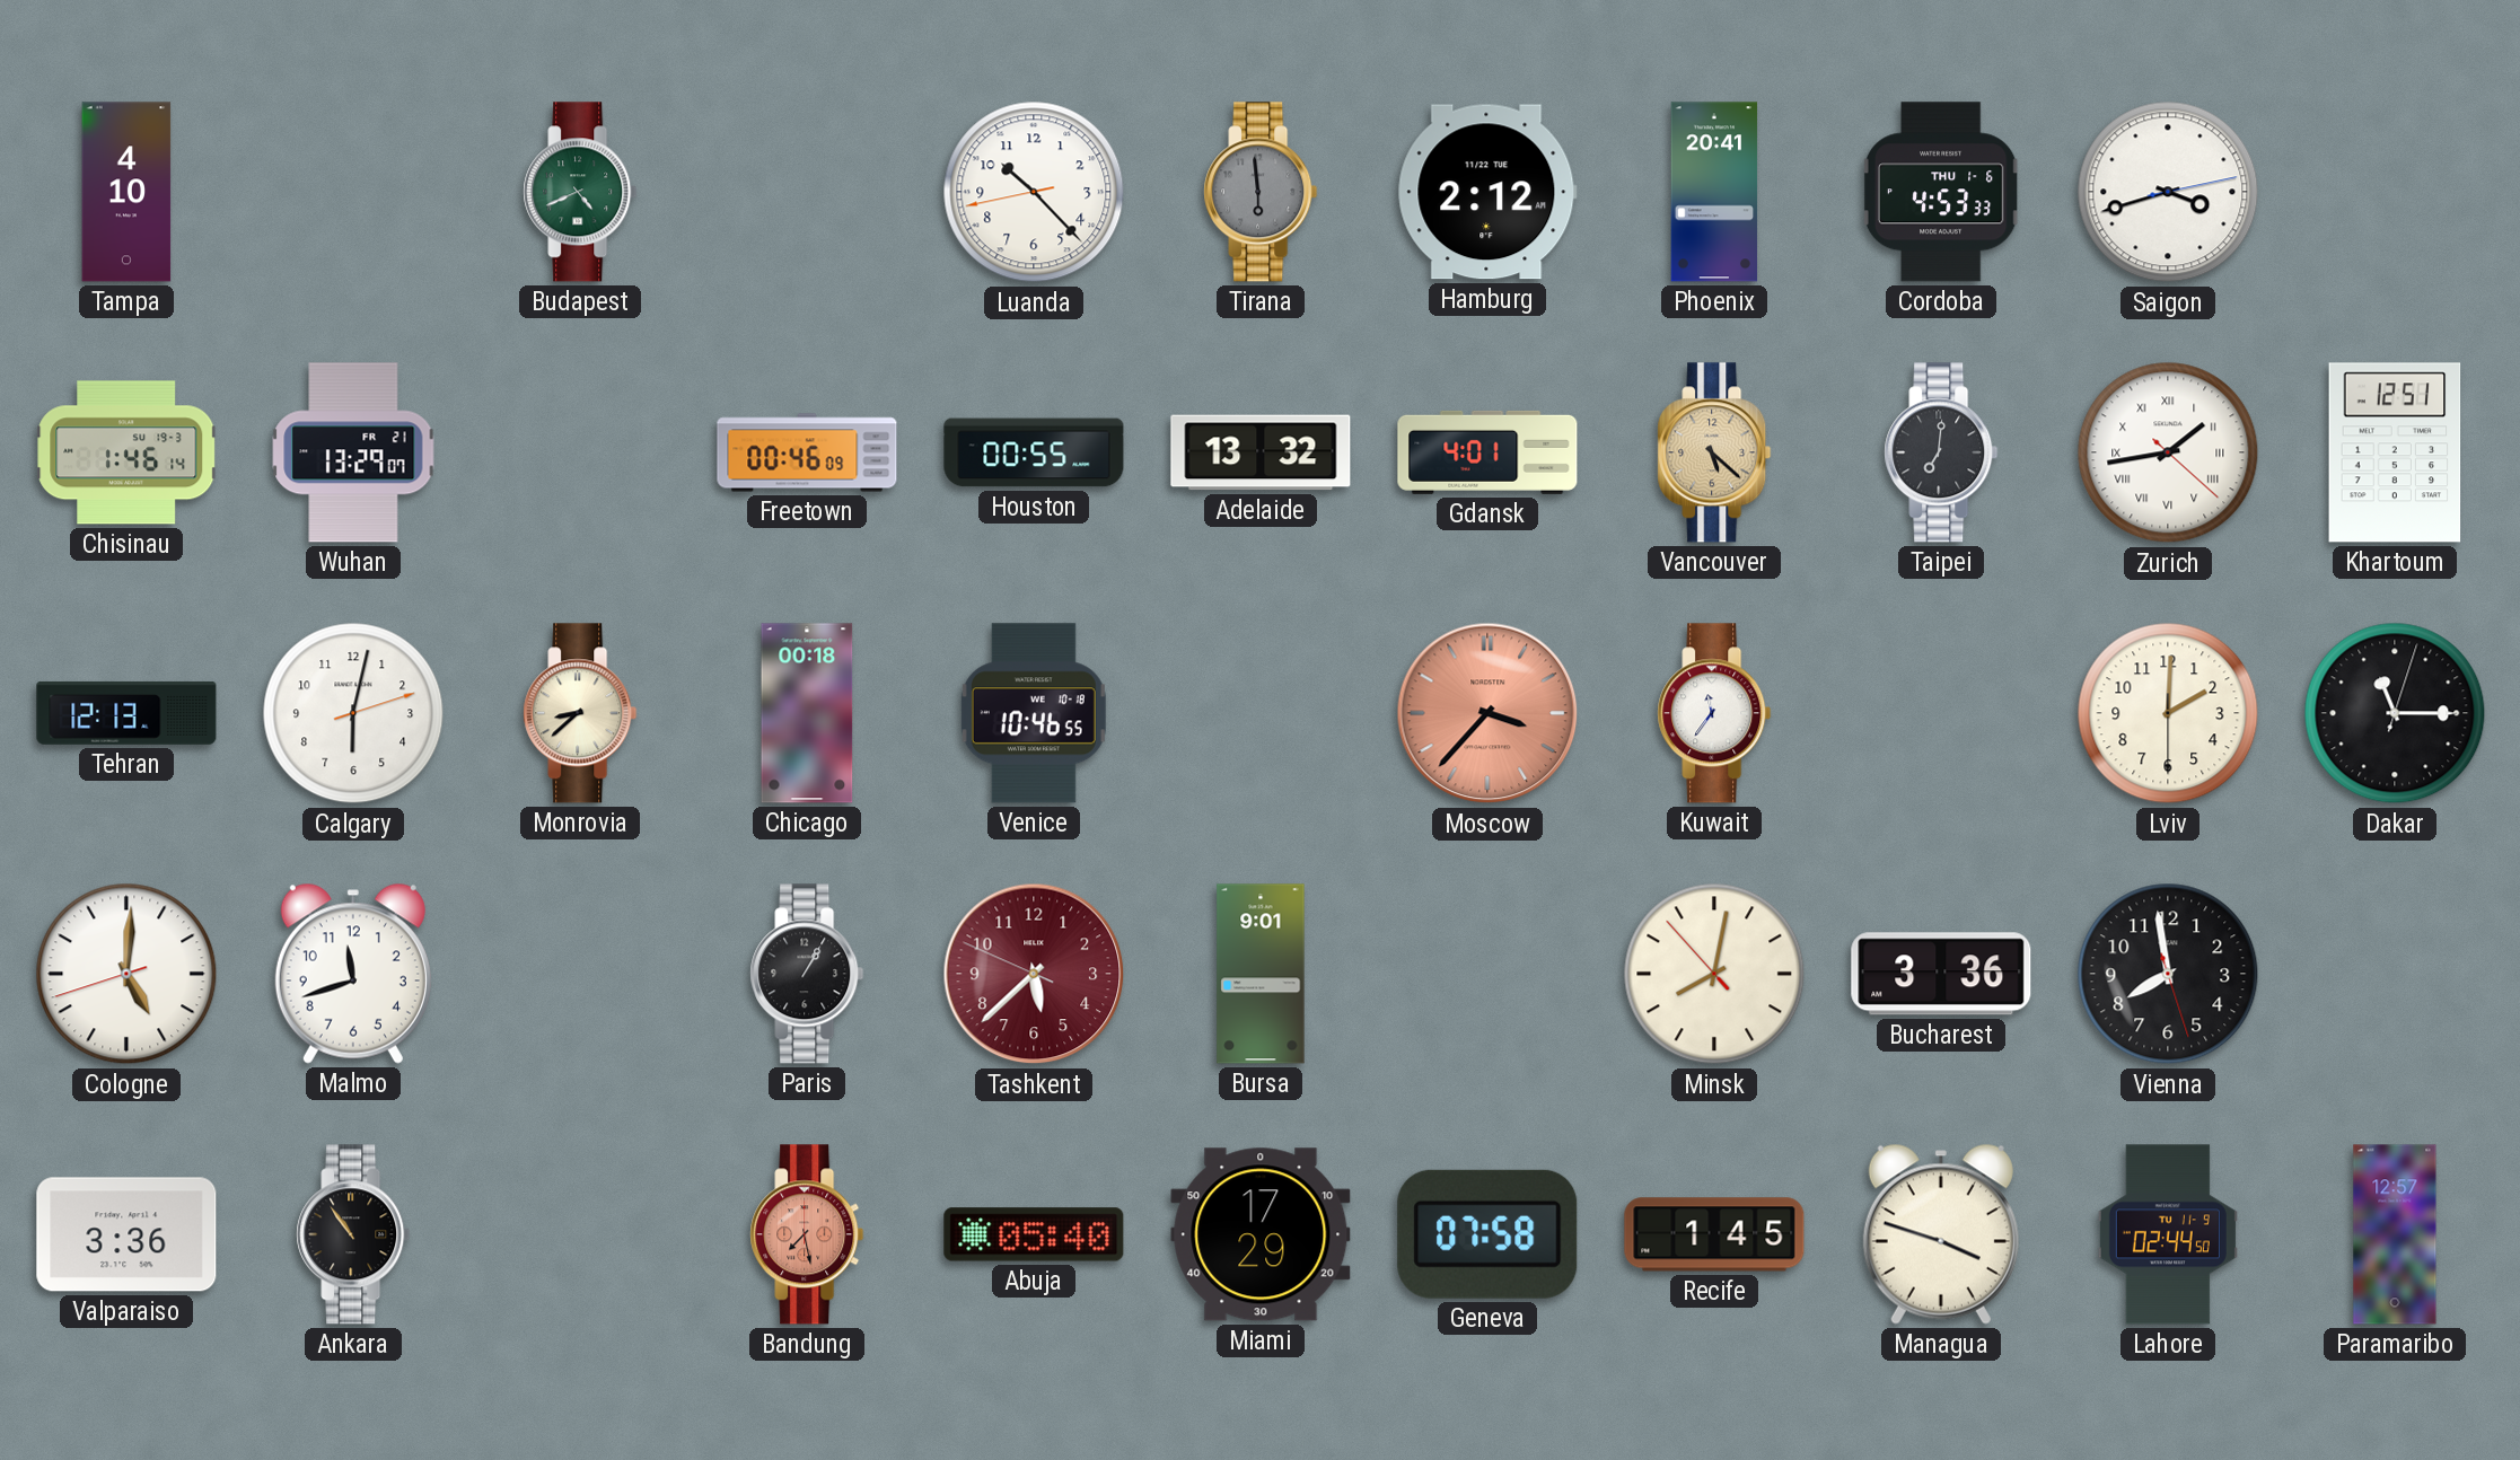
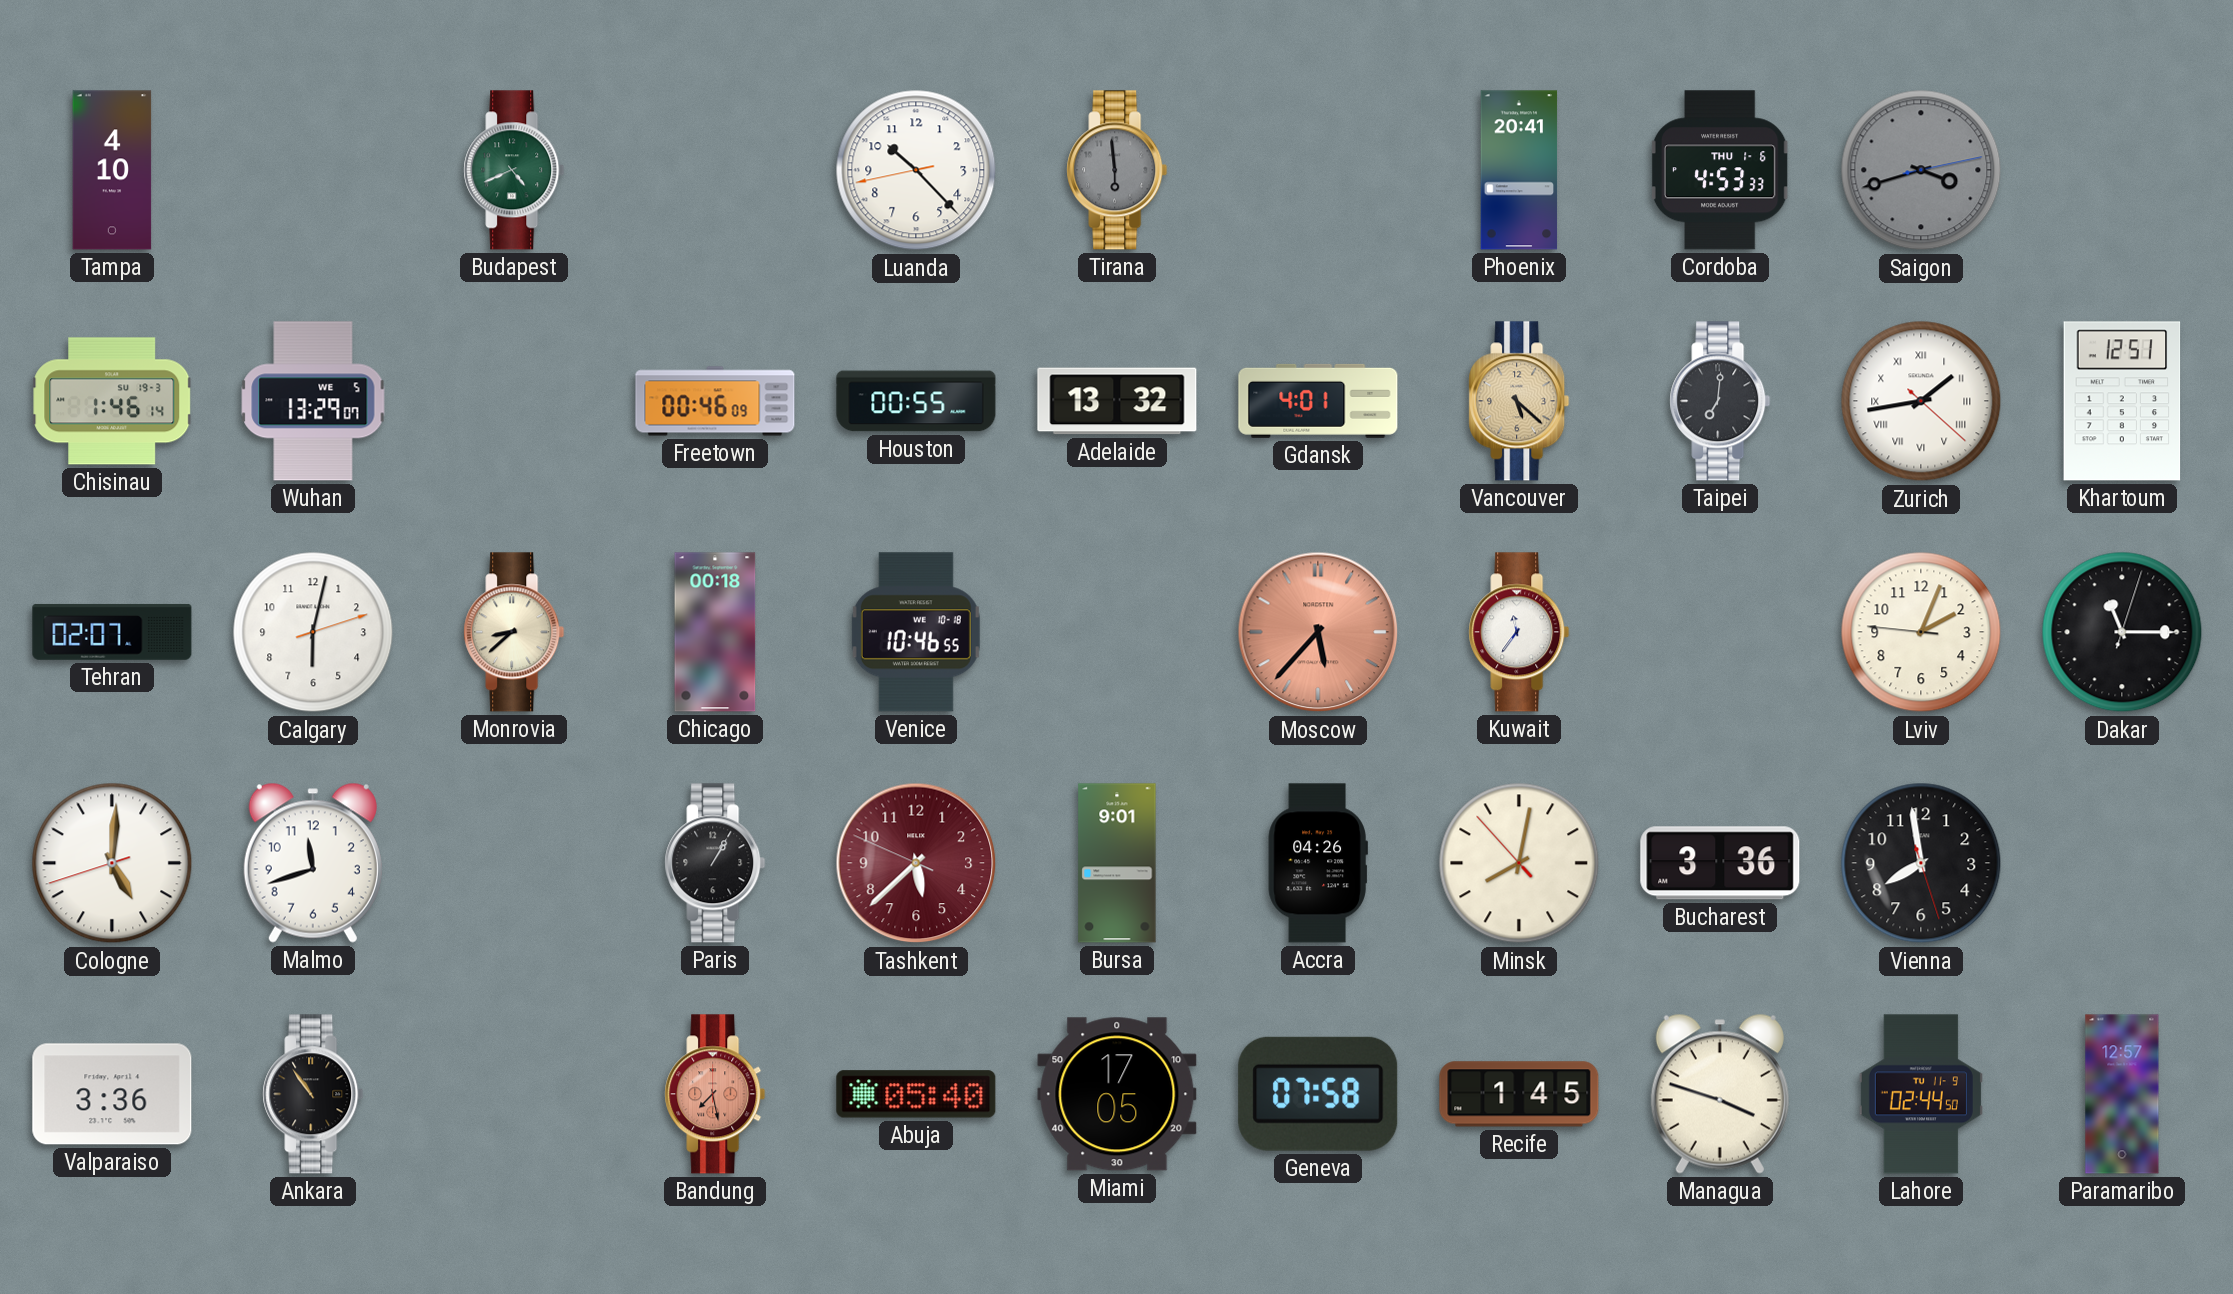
Hamburg: 2:12 -> none (1487, 192)
Saigon dial: white -> grey (1921, 170)
Wuhan date: FR 21 -> WE 5 (313, 401)
Tehran: 12:13 -> 02:07 (112, 632)
Moscow: 3:37 -> 5:37 (1318, 632)
Lviv: 2:00 -> 2:03 (1921, 632)
Accra: none -> 04:26 (1318, 863)
Miami: 17:29 -> 17:05 (1117, 1094)
